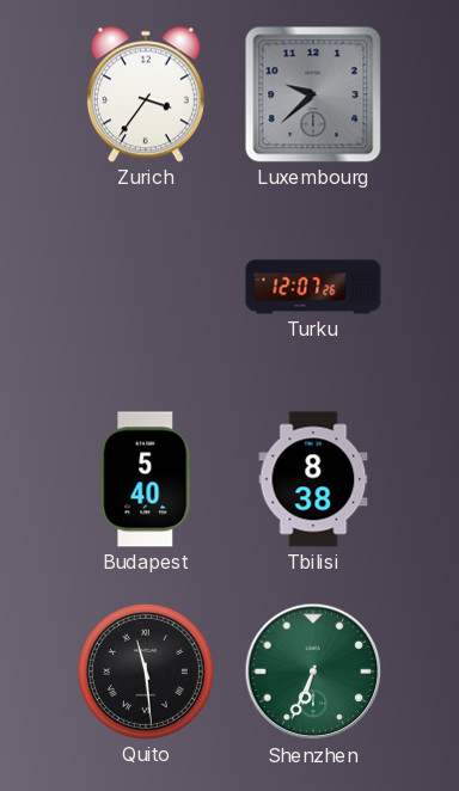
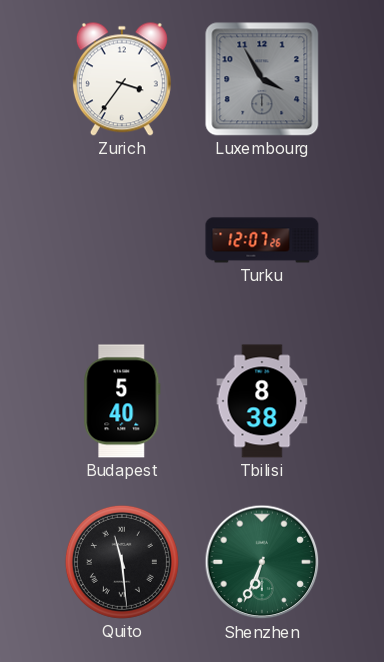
Luxembourg: 9:38 -> 3:55 (262, 79)
